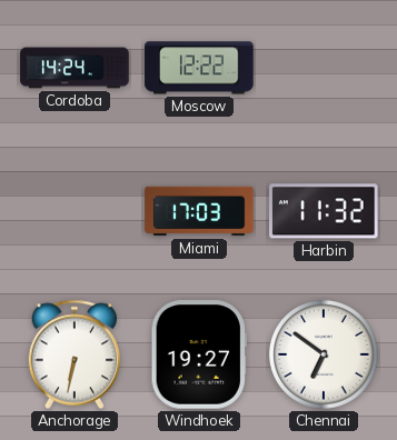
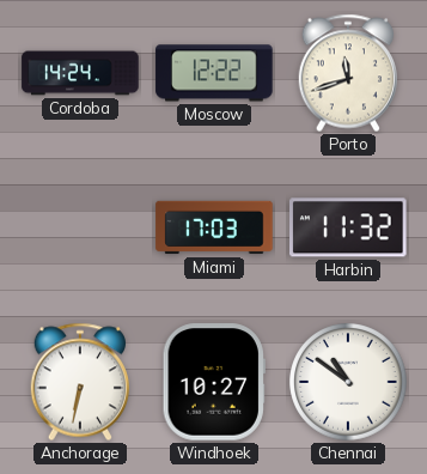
Porto: none -> 11:42 (347, 73)
Windhoek: 19:27 -> 10:27 (214, 382)
Chennai: 6:51 -> 10:51 (348, 382)
